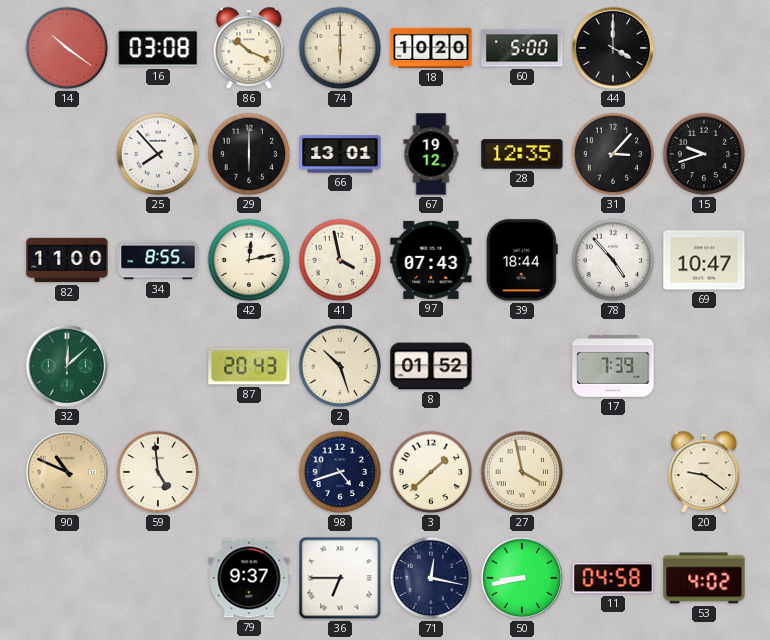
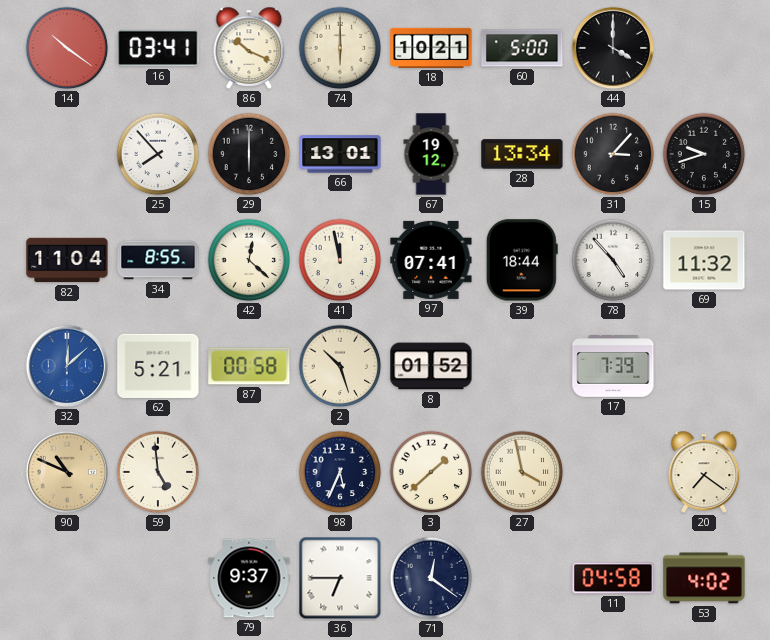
16: 03:08 -> 03:41 (158, 48)
18: 10:20 -> 10:21 (431, 48)
28: 12:35 -> 13:34 (522, 154)
82: 11:00 -> 11:04 (67, 260)
42: 12:13 -> 12:22 (249, 260)
41: 3:58 -> 11:58 (340, 260)
97: 07:43 -> 07:41 (431, 260)
69: 10:47 -> 11:32 (704, 260)
32 dial: green -> blue (67, 366)
62: none -> 5:21 (158, 366)
87: 20:43 -> 00:58 (249, 366)
98: 4:42 -> 5:34 (340, 472)
20: 9:21 -> 7:21 (704, 472)
71: 12:17 -> 12:21 (431, 578)
50: 8:43 -> none (522, 578)
